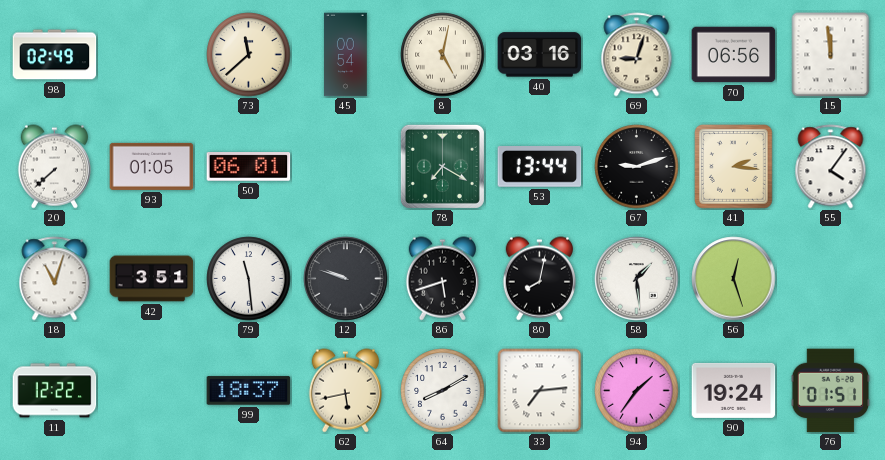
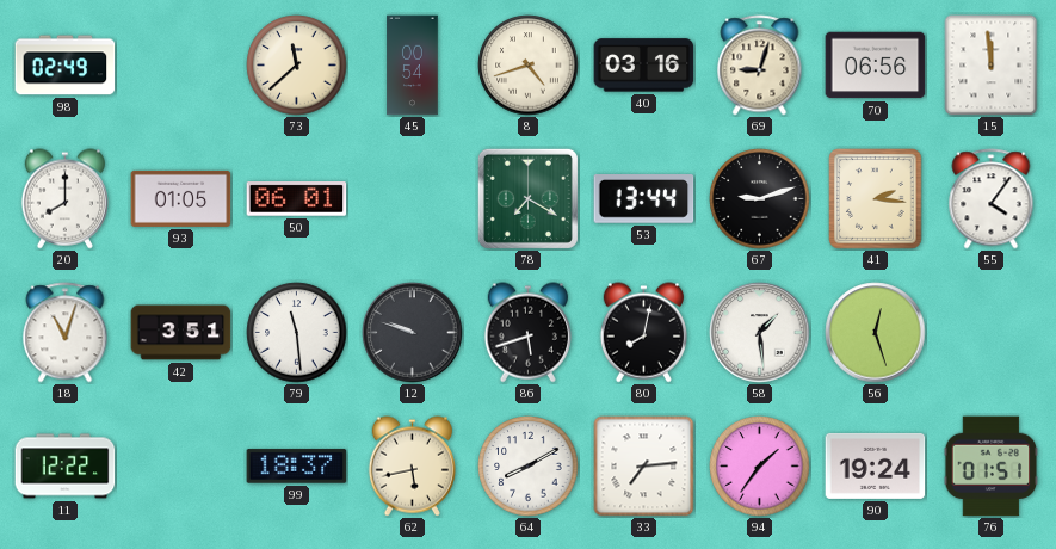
8: 5:02 -> 4:42 (529, 66)
20: 7:38 -> 8:00 (64, 199)
